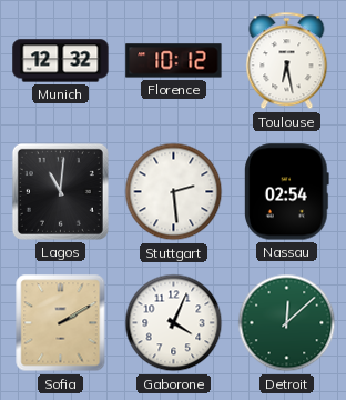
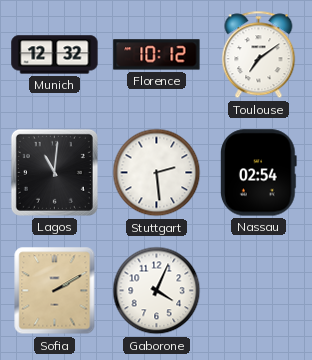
Toulouse: 6:28 -> 7:09 (259, 55)
Detroit: 12:08 -> none (287, 323)
